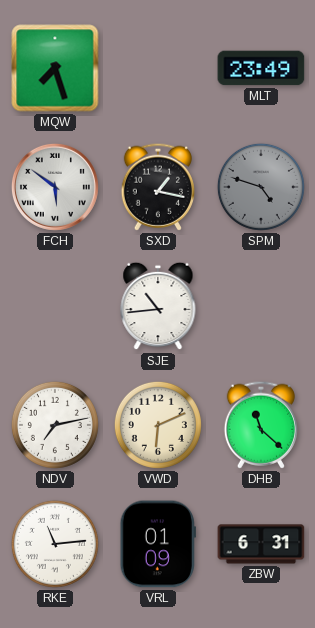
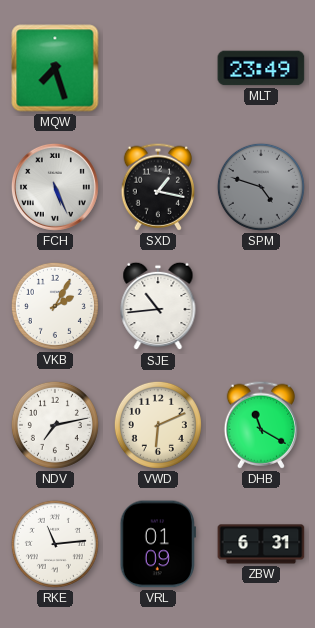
FCH: 5:51 -> 5:26 (55, 187)
VKB: none -> 2:05 (55, 306)
DHB: 11:22 -> 11:20 (260, 425)
